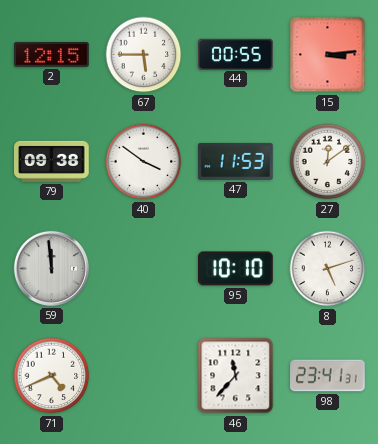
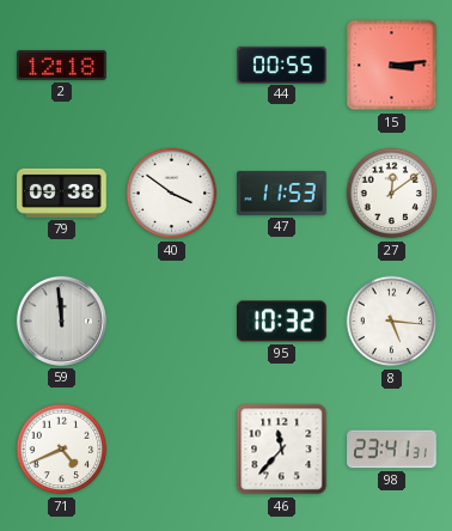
2: 12:15 -> 12:18 (62, 65)
67: 5:45 -> none (144, 55)
95: 10:10 -> 10:32 (282, 322)
8: 5:12 -> 5:16 (392, 322)
